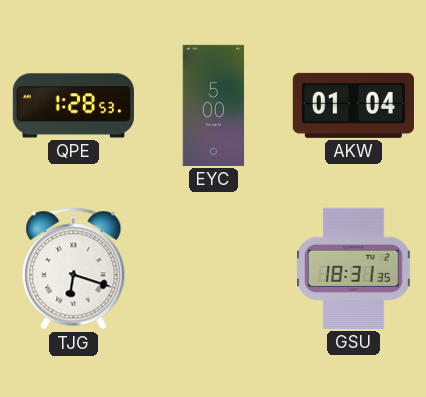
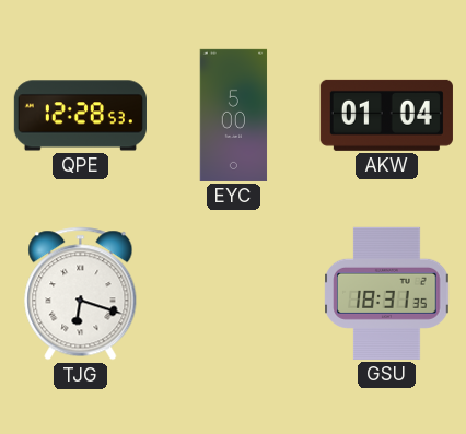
QPE: 1:28 -> 12:28 (80, 116)
